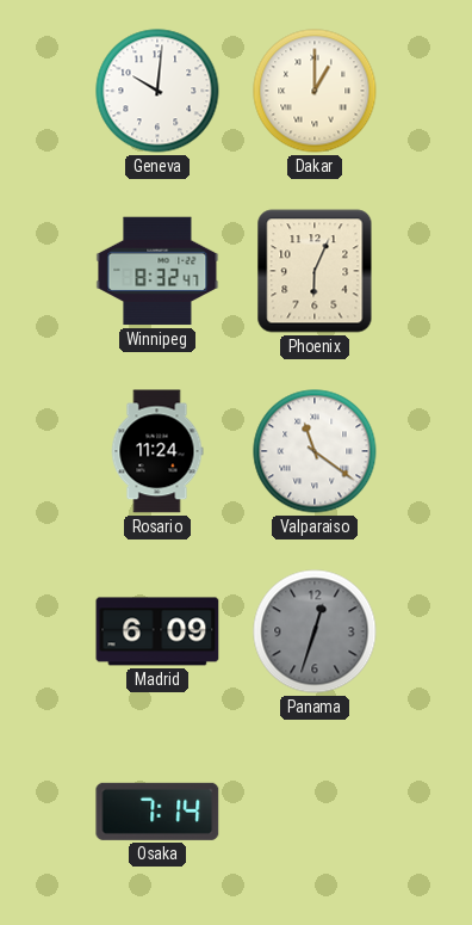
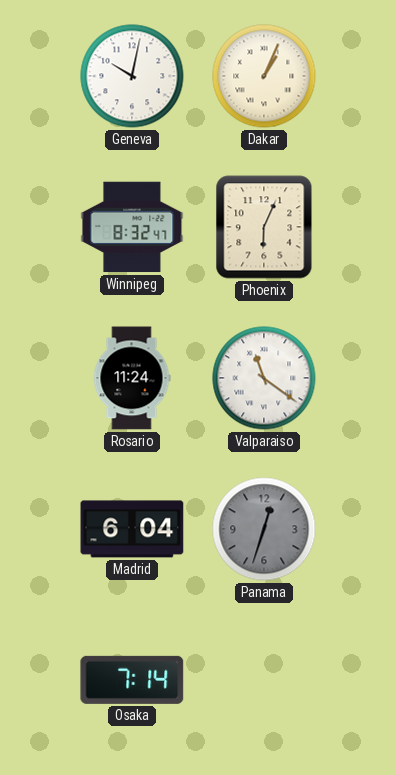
Geneva: 10:01 -> 10:02 (132, 76)
Dakar: 1:00 -> 1:04 (264, 76)
Madrid: 6:09 -> 6:04 (132, 529)
